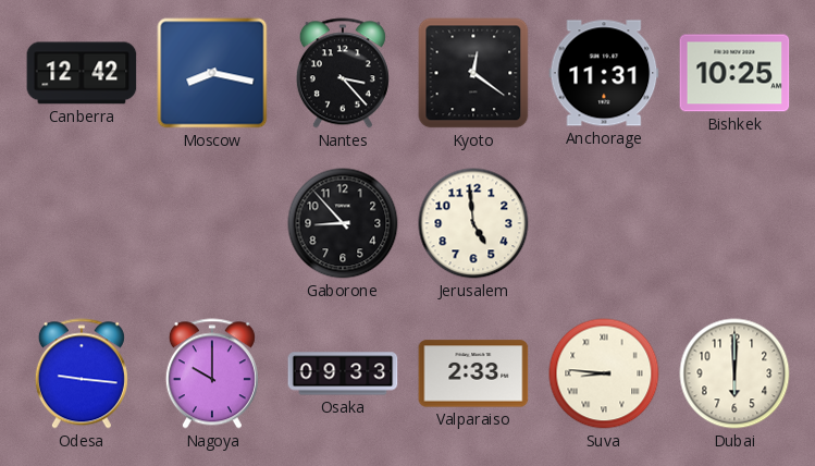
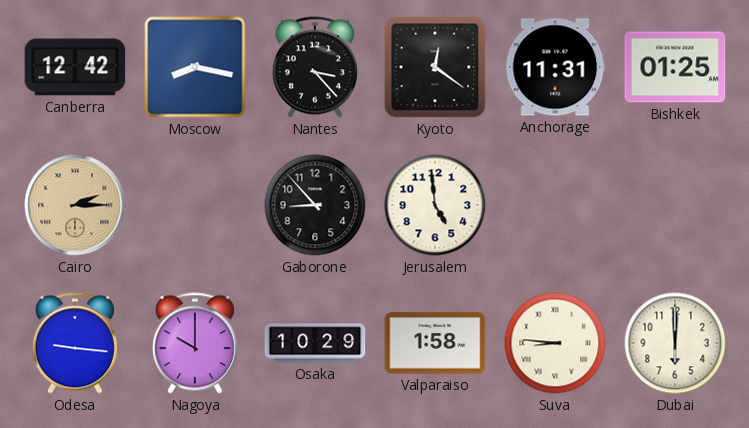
Bishkek: 10:25 -> 01:25 (675, 67)
Cairo: none -> 2:15 (75, 205)
Osaka: 09:33 -> 10:29 (315, 343)
Valparaiso: 2:33 -> 1:58 (435, 343)
